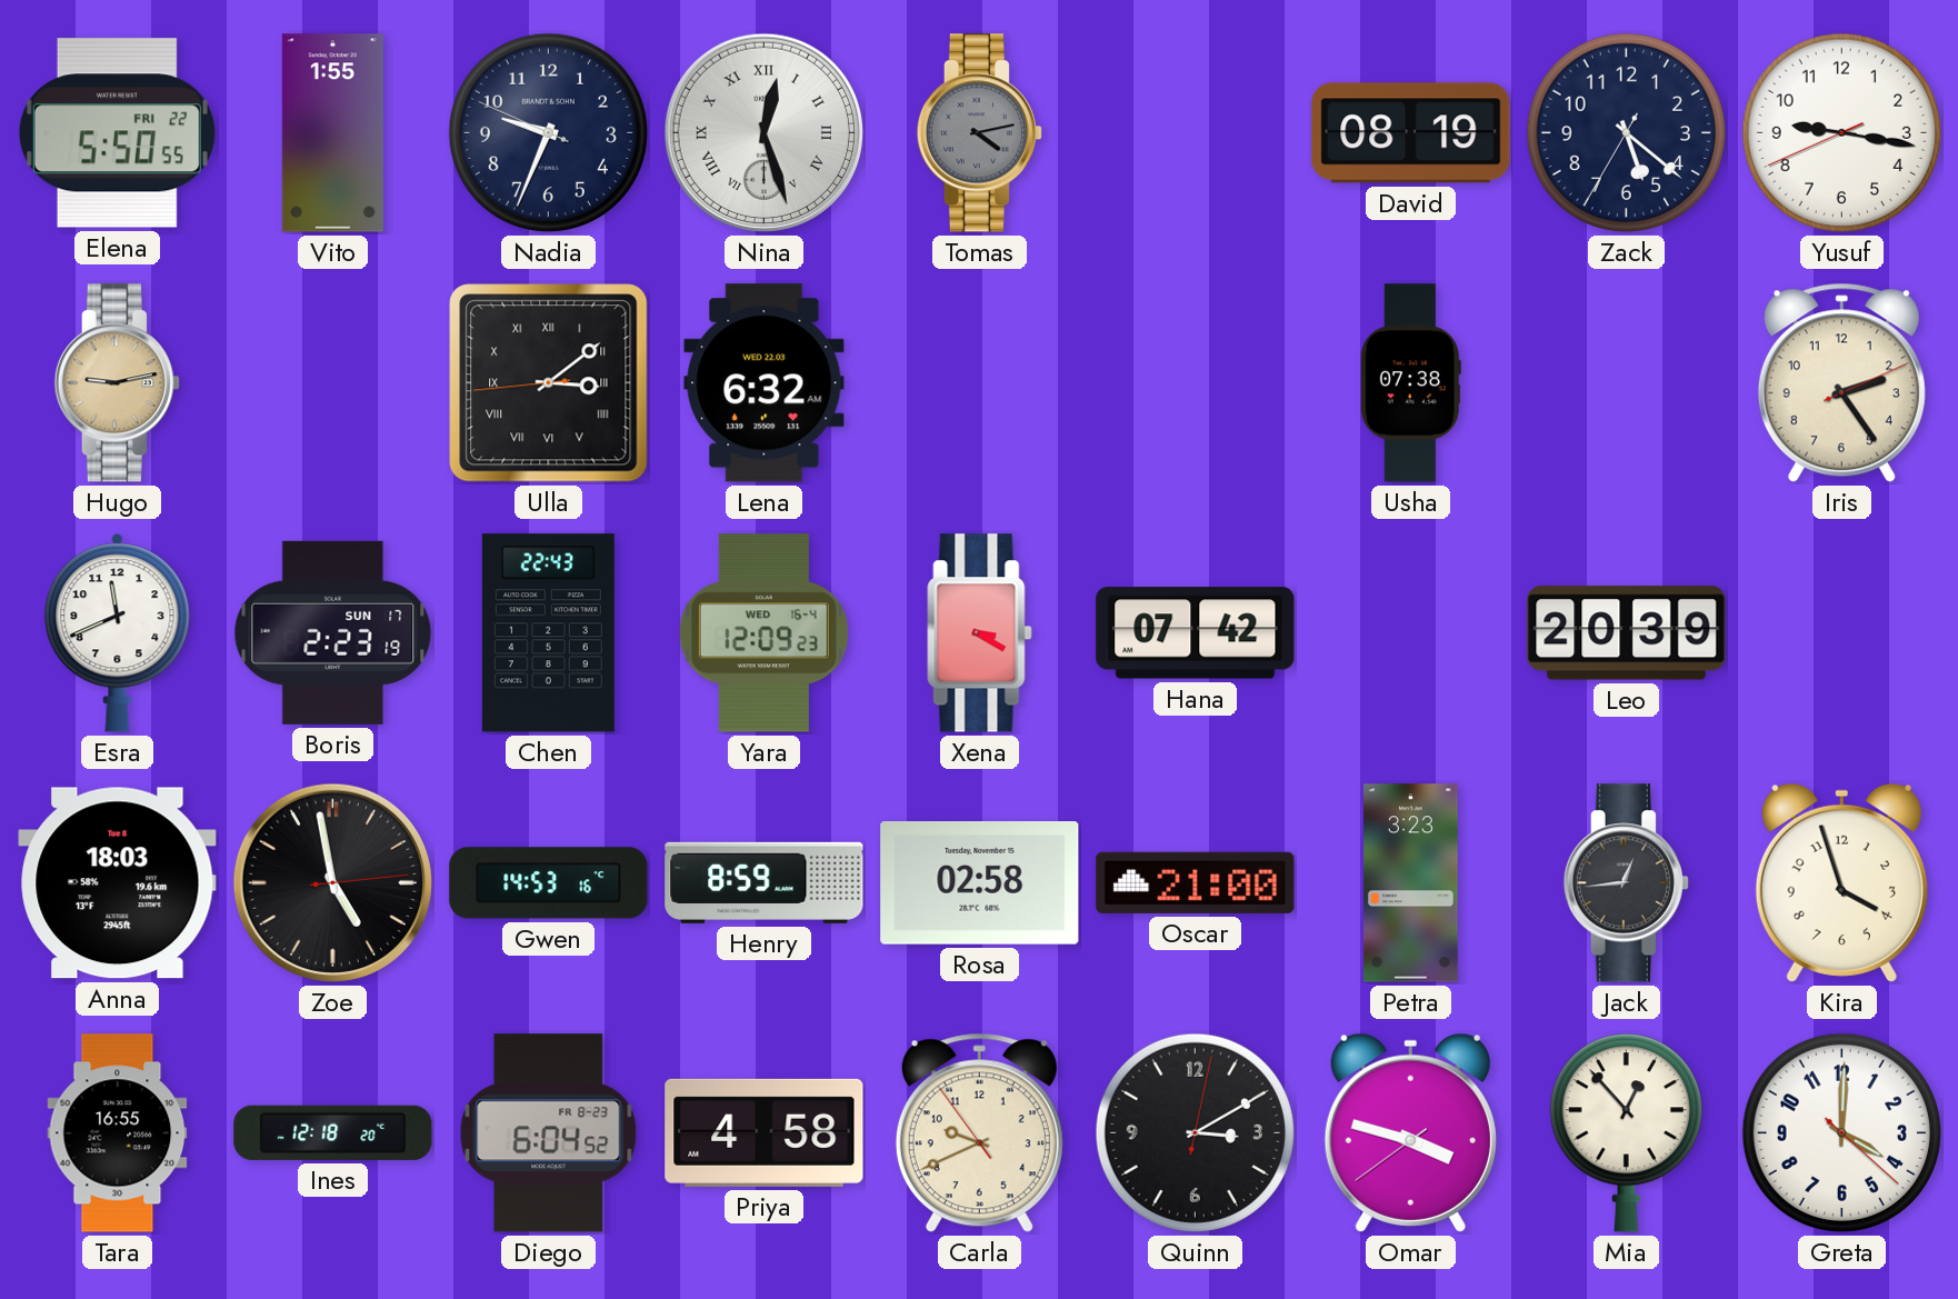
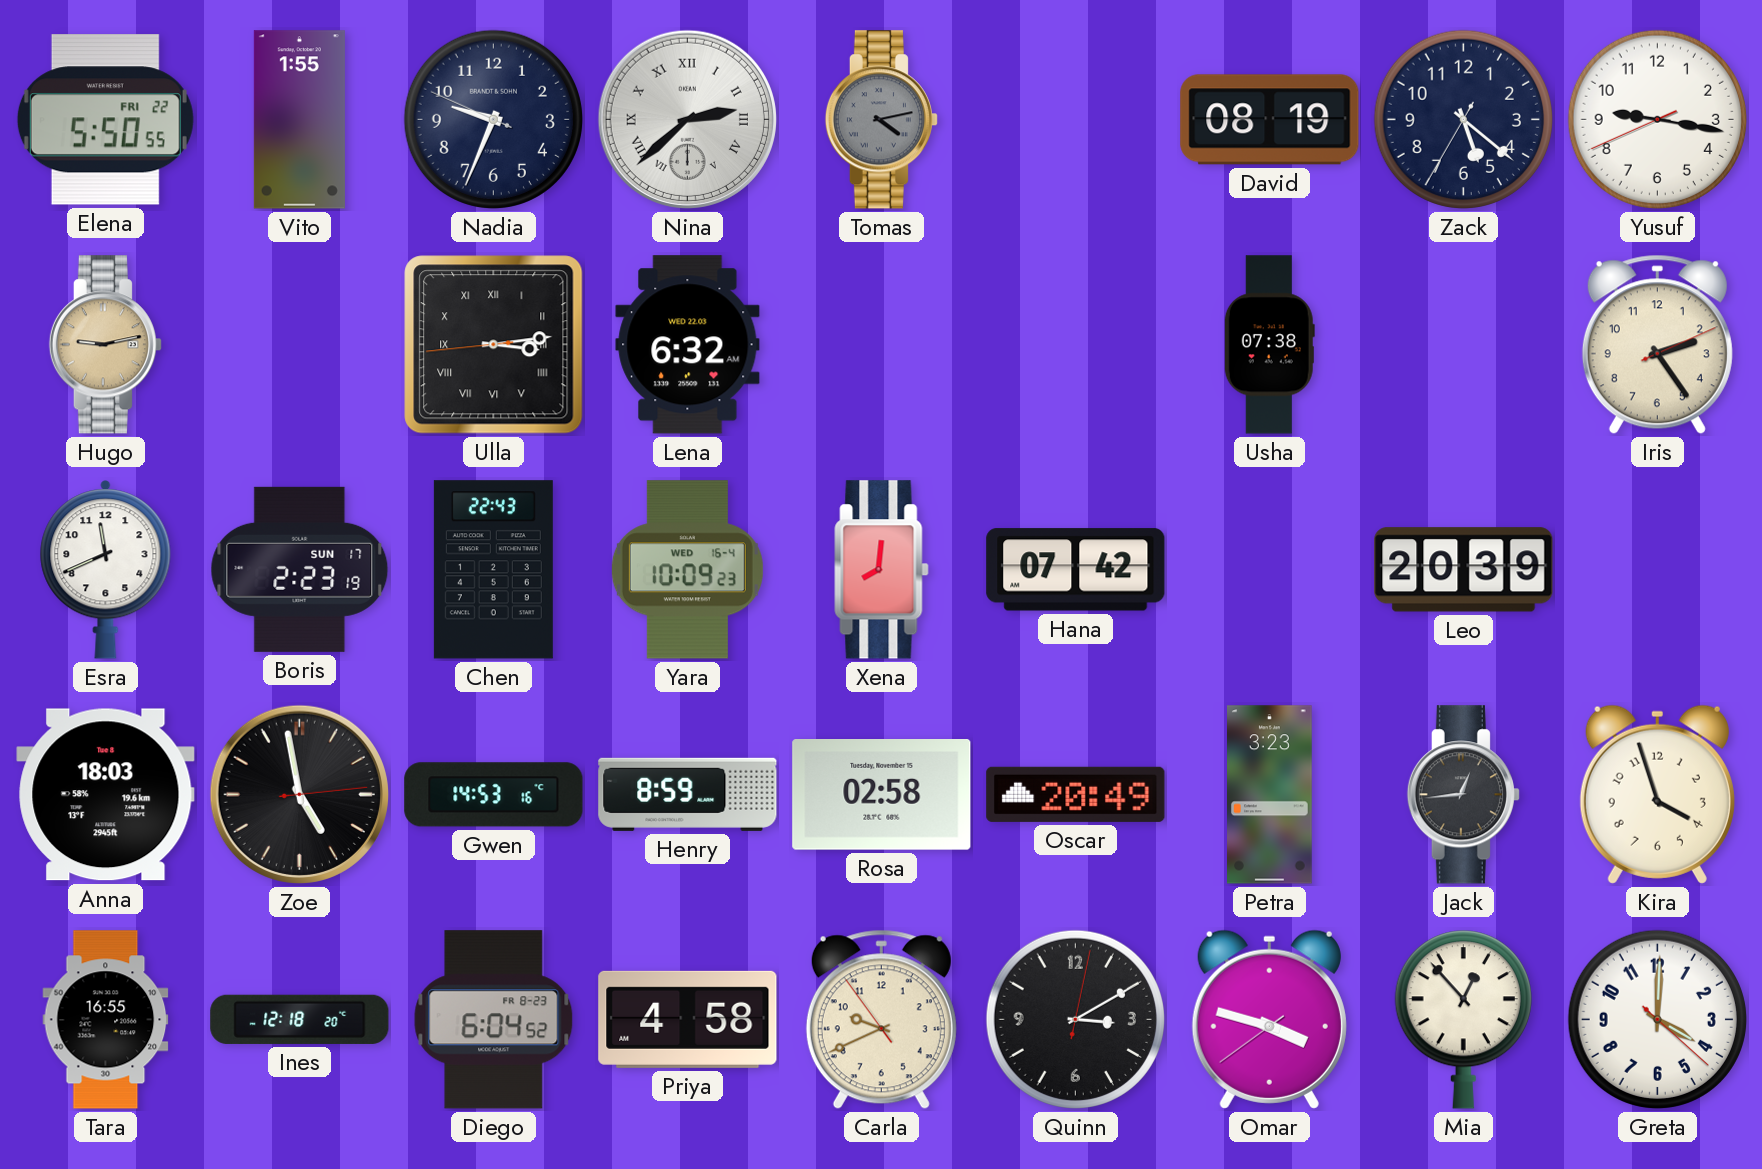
Nina: 12:27 -> 2:38 (687, 119)
Ulla: 3:08 -> 3:13 (494, 345)
Yara: 12:09 -> 10:09 (687, 570)
Xena: 3:20 -> 8:01 (882, 570)
Oscar: 21:00 -> 20:49 (1076, 794)
